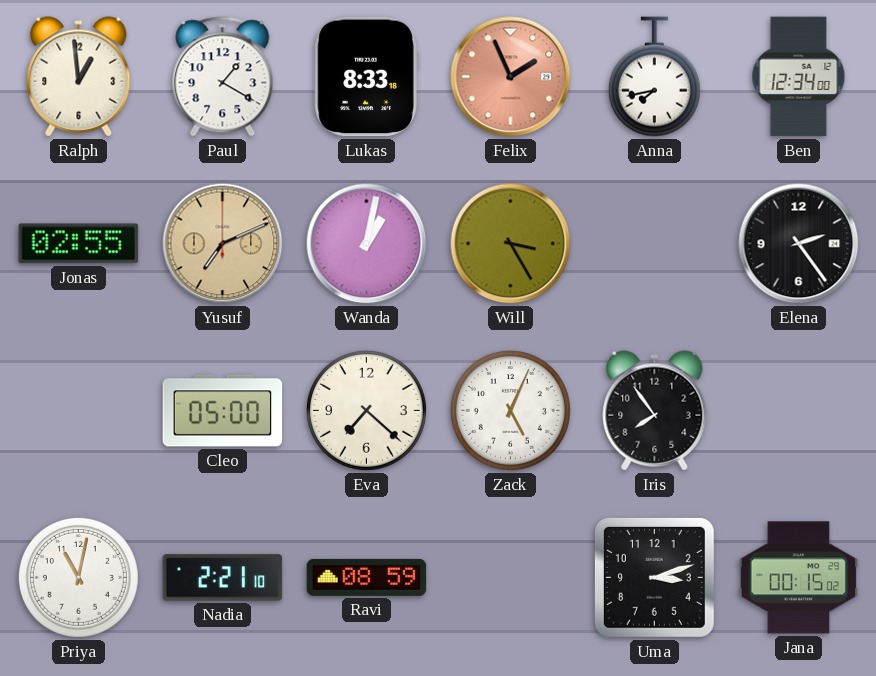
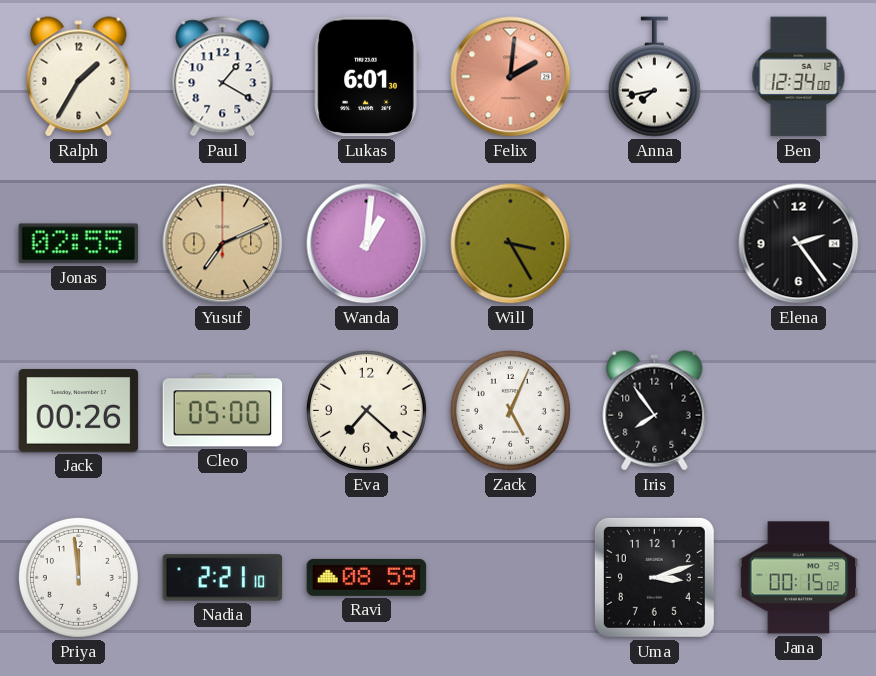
Ralph: 12:59 -> 1:35 (79, 77)
Lukas: 8:33 -> 6:01 (366, 77)
Felix: 1:56 -> 2:01 (511, 77)
Wanda: 1:02 -> 1:01 (367, 244)
Jack: none -> 00:26 (79, 411)
Priya: 11:02 -> 11:59 (78, 577)
